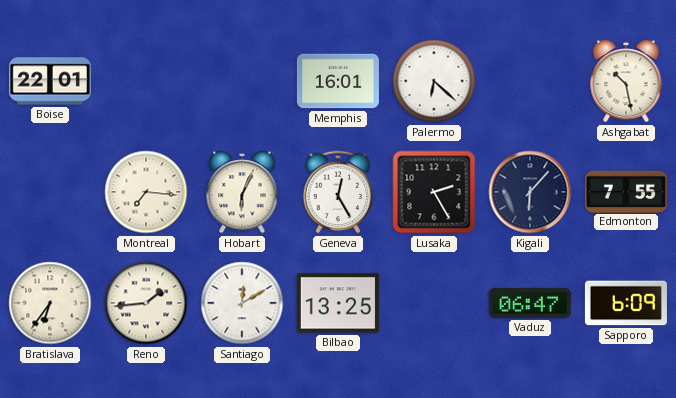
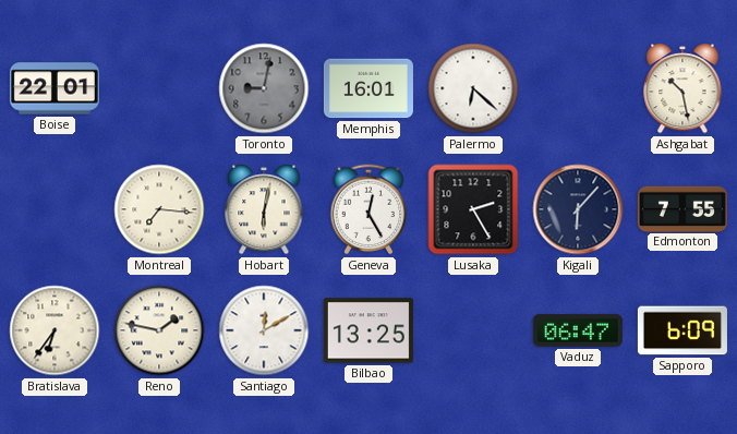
Toronto: none -> 9:02 (264, 88)
Hobart: 6:04 -> 6:02 (264, 210)
Reno: 1:44 -> 1:47 (159, 330)
